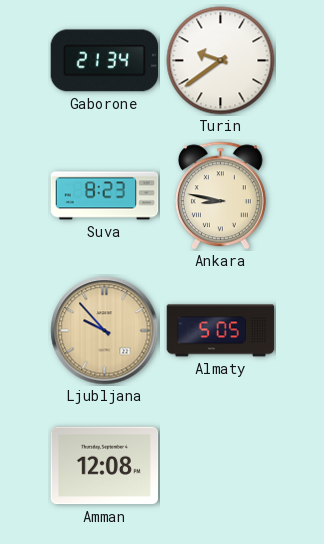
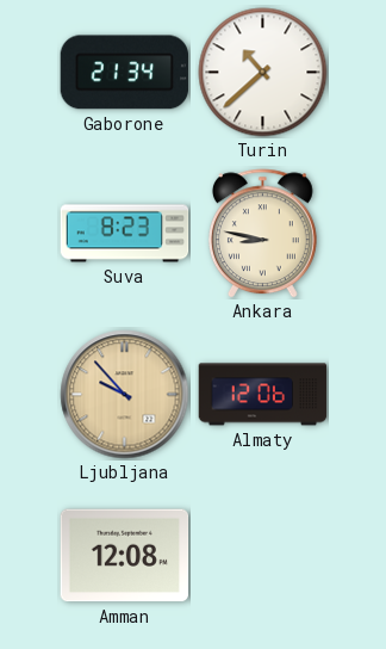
Turin: 9:39 -> 10:38 (263, 73)
Almaty: 5:05 -> 12:06 (263, 395)
